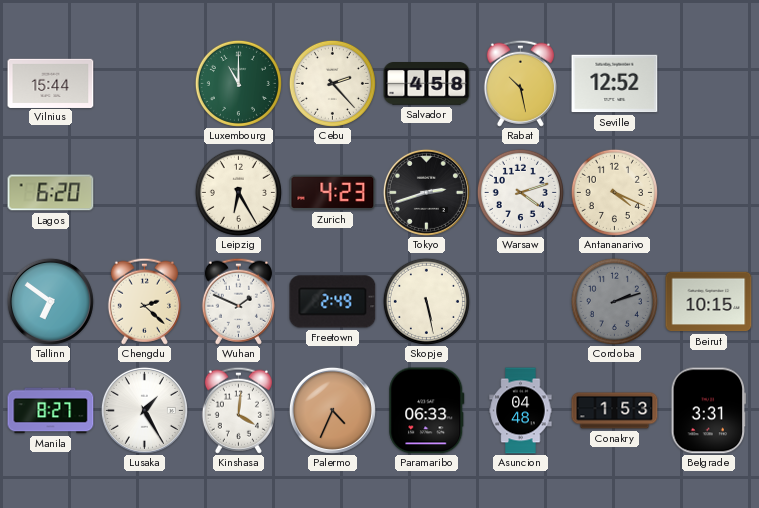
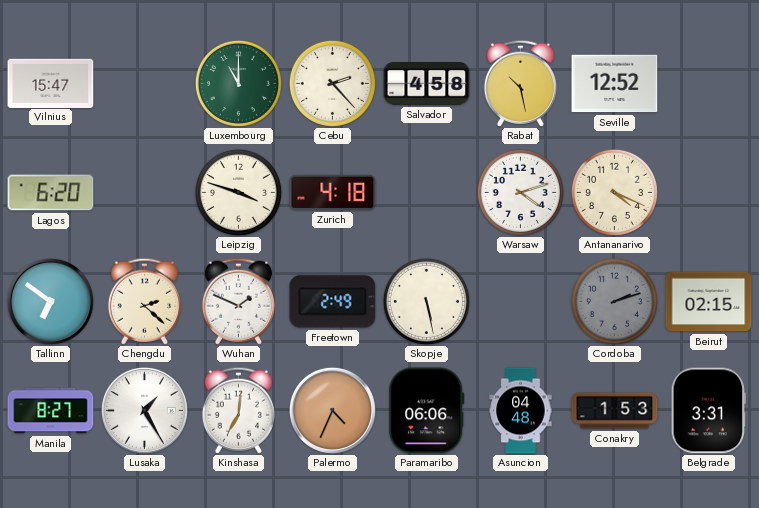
Vilnius: 15:44 -> 15:47 (51, 83)
Leipzig: 6:25 -> 3:48 (238, 192)
Zurich: 4:23 -> 4:18 (333, 192)
Tokyo: 2:42 -> none (426, 192)
Beirut: 10:15 -> 02:15 (709, 302)
Kinshasa: 4:01 -> 7:01 (238, 410)
Paramaribo: 06:33 -> 06:06 (427, 411)
